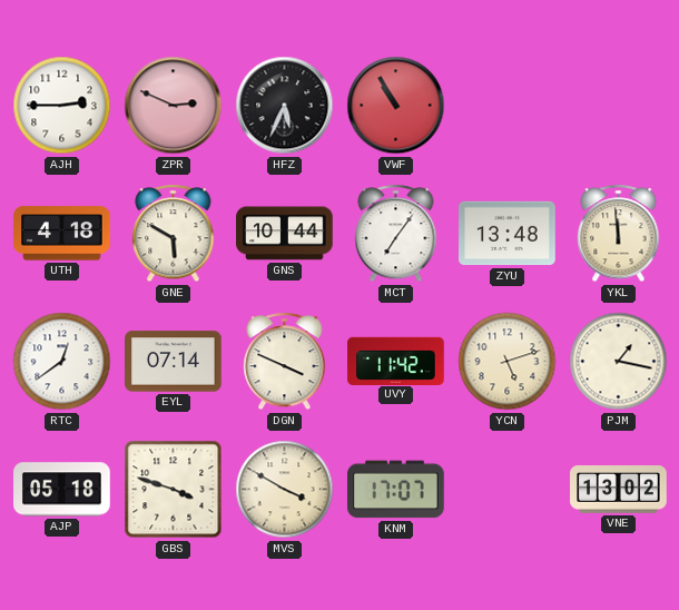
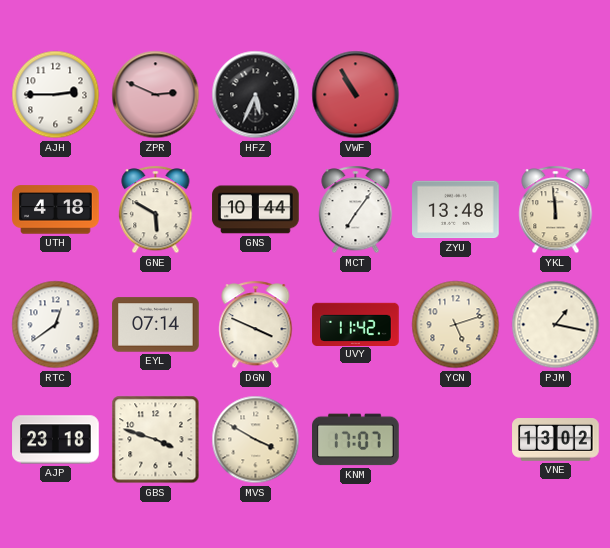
AJP: 05:18 -> 23:18 (56, 440)
